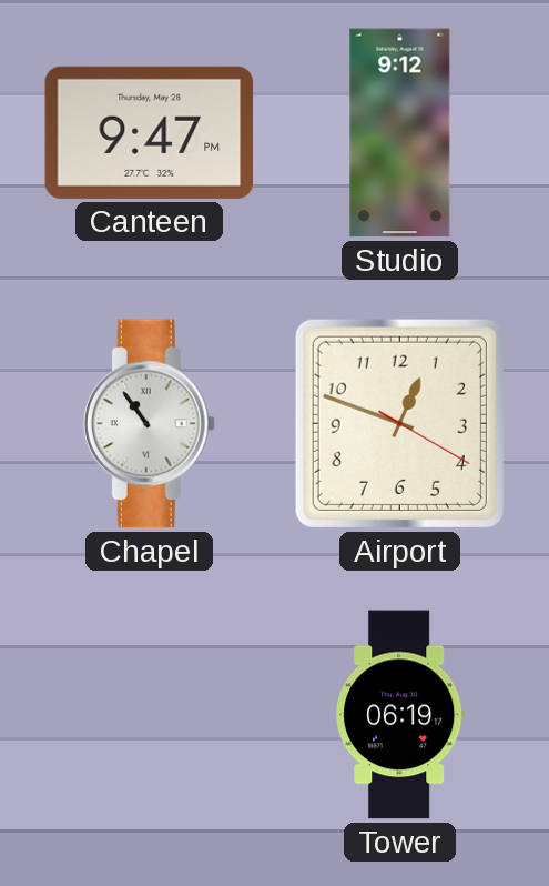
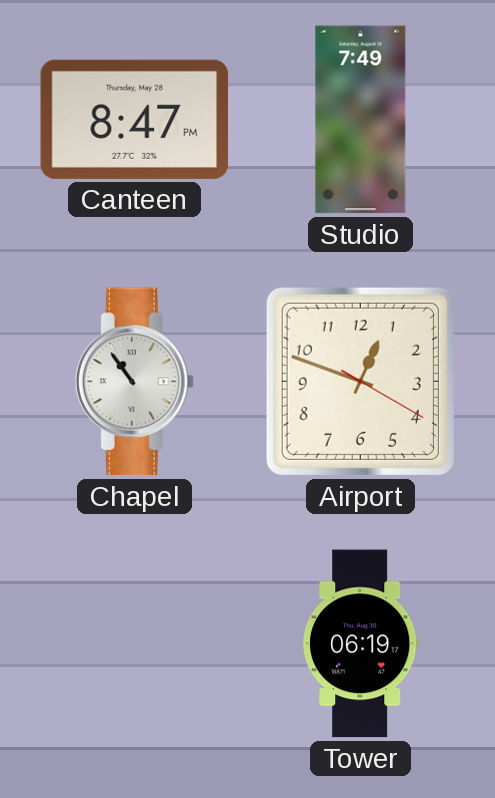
Canteen: 9:47 -> 8:47 (135, 119)
Studio: 9:12 -> 7:49 (361, 120)
